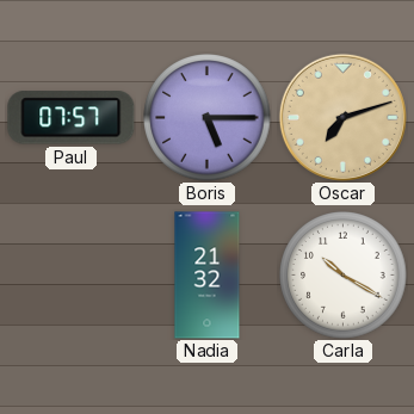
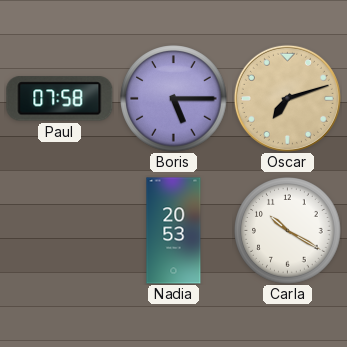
Paul: 07:57 -> 07:58 (60, 99)
Nadia: 21:32 -> 20:53 (174, 231)
